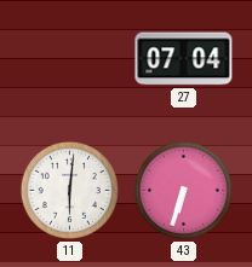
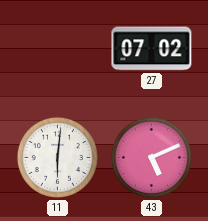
27: 07:04 -> 07:02 (152, 49)
43: 6:33 -> 5:11 (151, 157)
